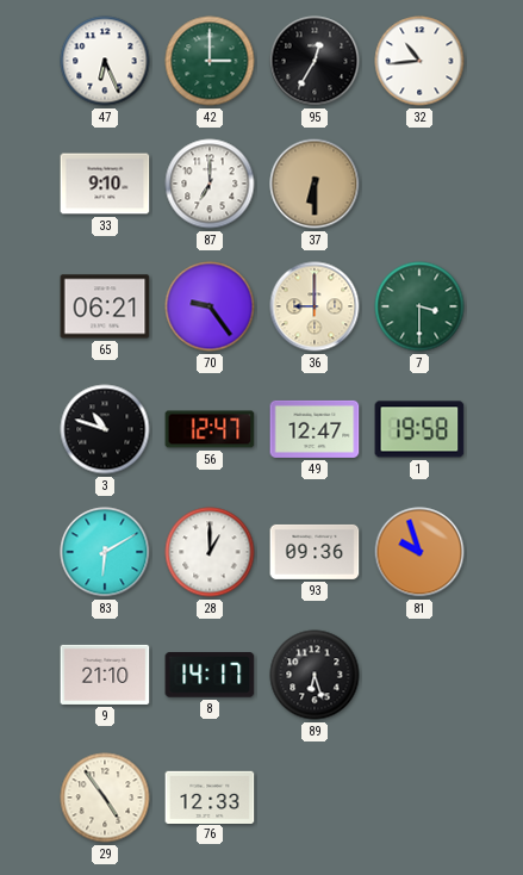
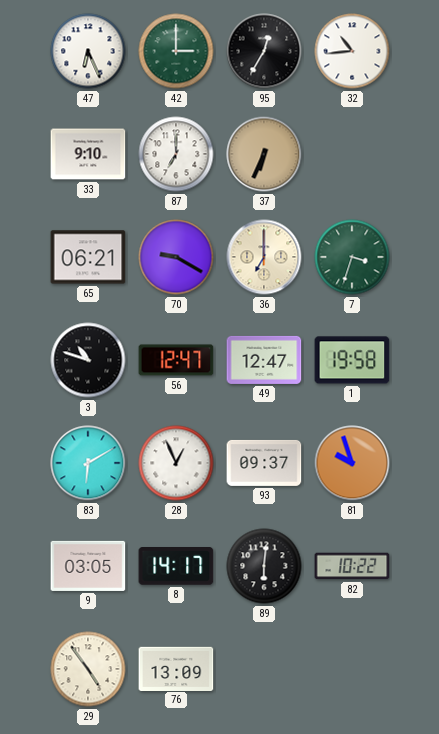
37: 6:30 -> 6:34 (264, 154)
70: 9:24 -> 9:20 (176, 257)
36: 9:00 -> 7:00 (264, 257)
7: 3:30 -> 3:33 (352, 257)
28: 1:00 -> 12:56 (176, 463)
93: 09:36 -> 09:37 (264, 463)
9: 21:10 -> 03:05 (88, 566)
89: 6:27 -> 6:01 (264, 566)
82: none -> 10:22 (352, 566)
76: 12:33 -> 13:09 (176, 668)
